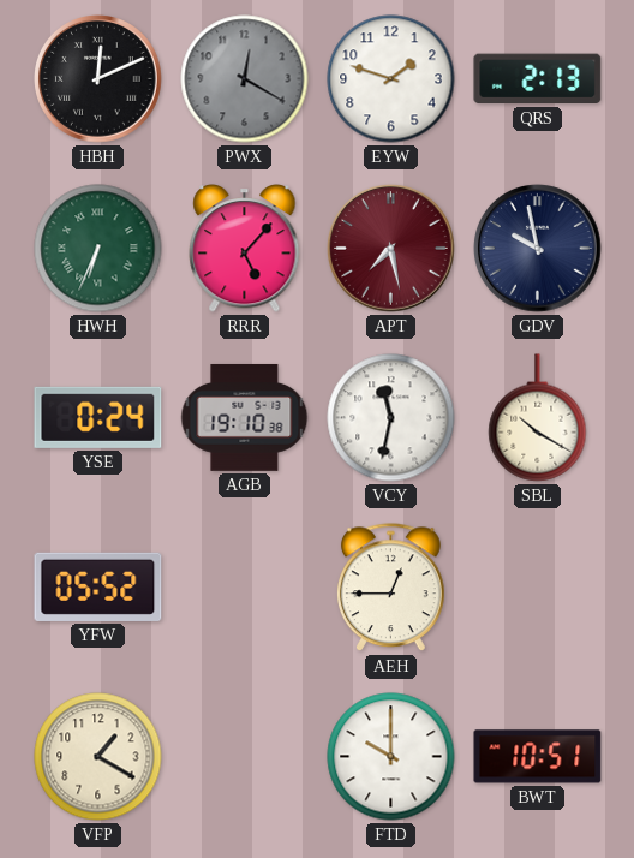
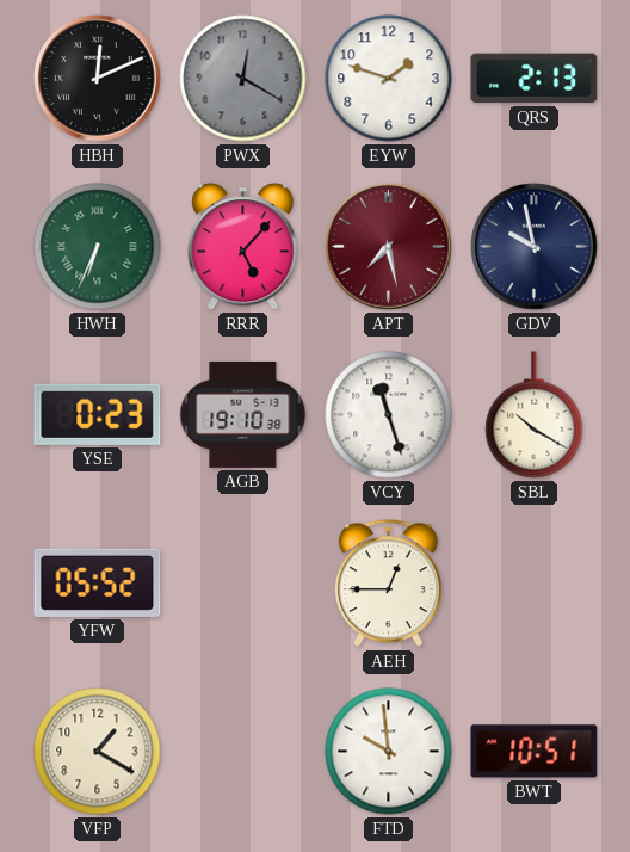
YSE: 0:24 -> 0:23 (98, 414)
VCY: 11:32 -> 11:27 (389, 415)
FTD: 10:00 -> 9:59 (389, 752)
